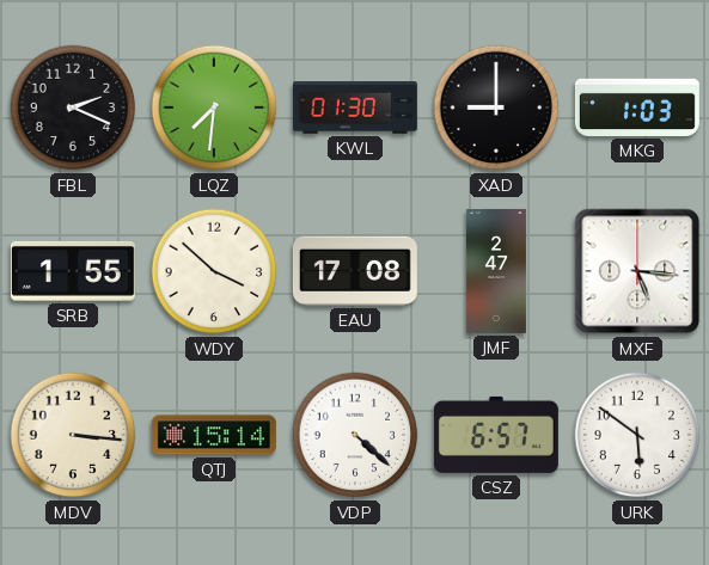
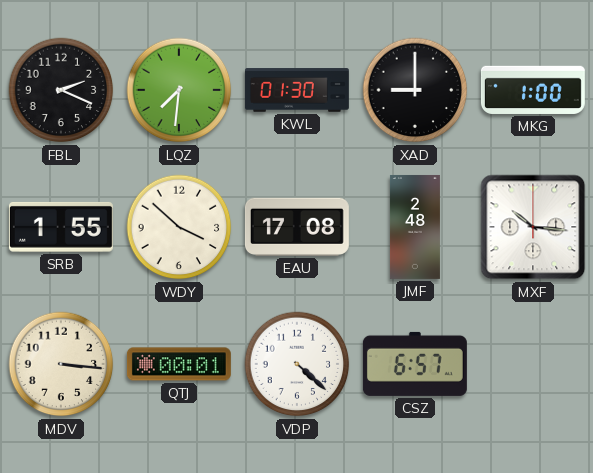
MKG: 1:03 -> 1:00 (533, 90)
JMF: 2:47 -> 2:48 (415, 227)
MXF: 5:16 -> 10:16 (533, 227)
QTJ: 15:14 -> 00:01 (179, 364)
URK: 5:51 -> none (637, 435)
